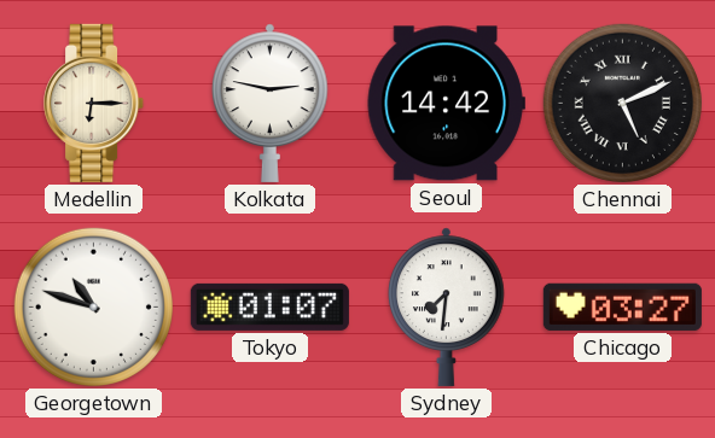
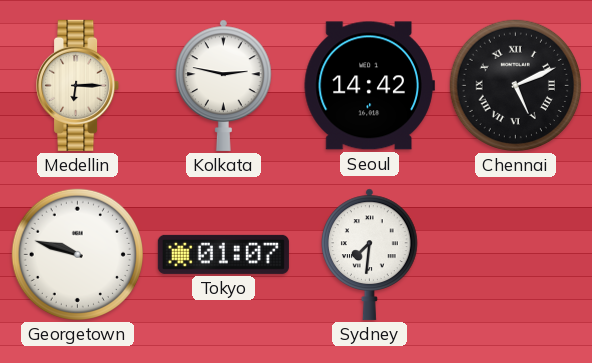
Georgetown: 10:48 -> 9:48 (77, 254)
Chicago: 03:27 -> none (622, 306)
